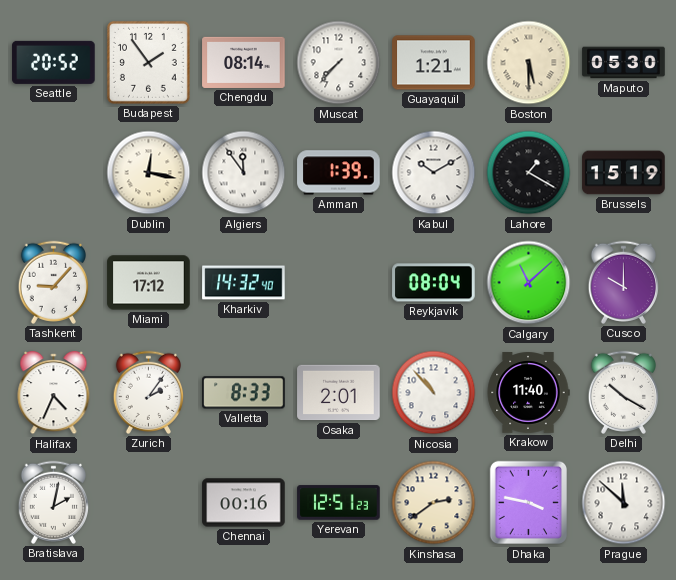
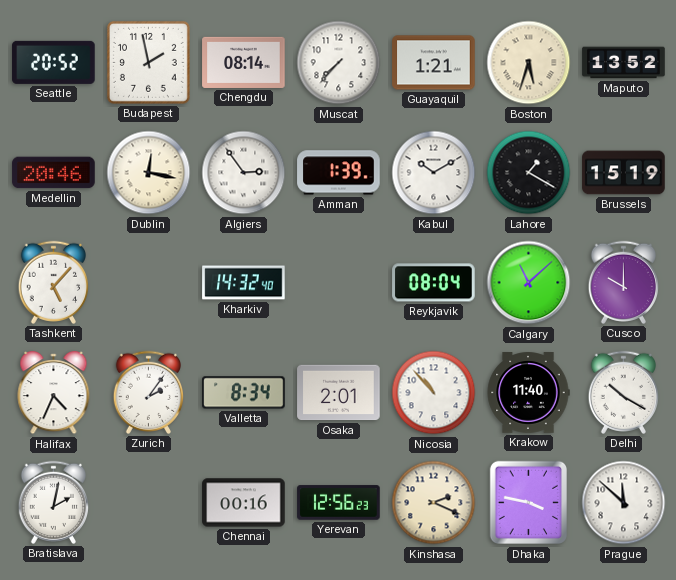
Budapest: 1:54 -> 1:58 (148, 62)
Boston: 5:30 -> 5:33 (529, 63)
Maputo: 05:30 -> 13:52 (624, 63)
Medellin: none -> 20:46 (54, 173)
Algiers: 11:54 -> 2:54 (244, 173)
Tashkent: 9:07 -> 5:07 (53, 282)
Miami: 17:12 -> none (149, 283)
Valletta: 8:33 -> 8:34 (244, 393)
Yerevan: 12:51 -> 12:56 (339, 503)
Kinshasa: 2:39 -> 2:19 (434, 503)
